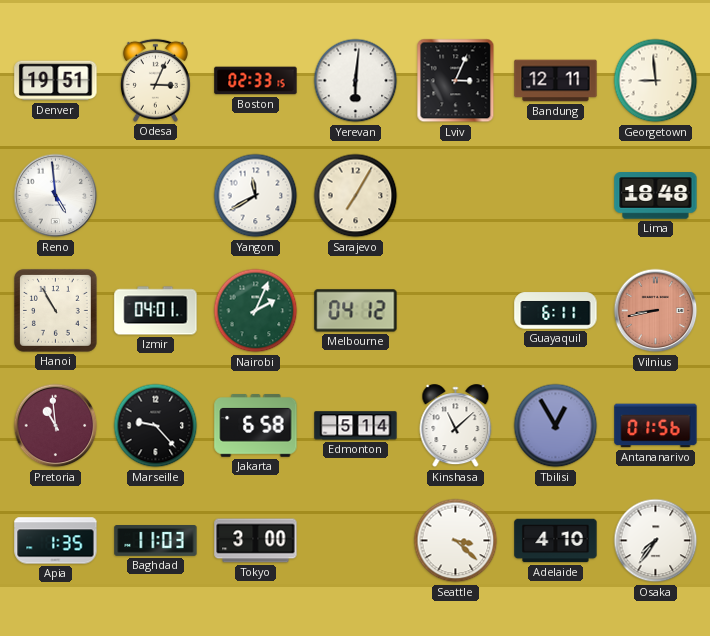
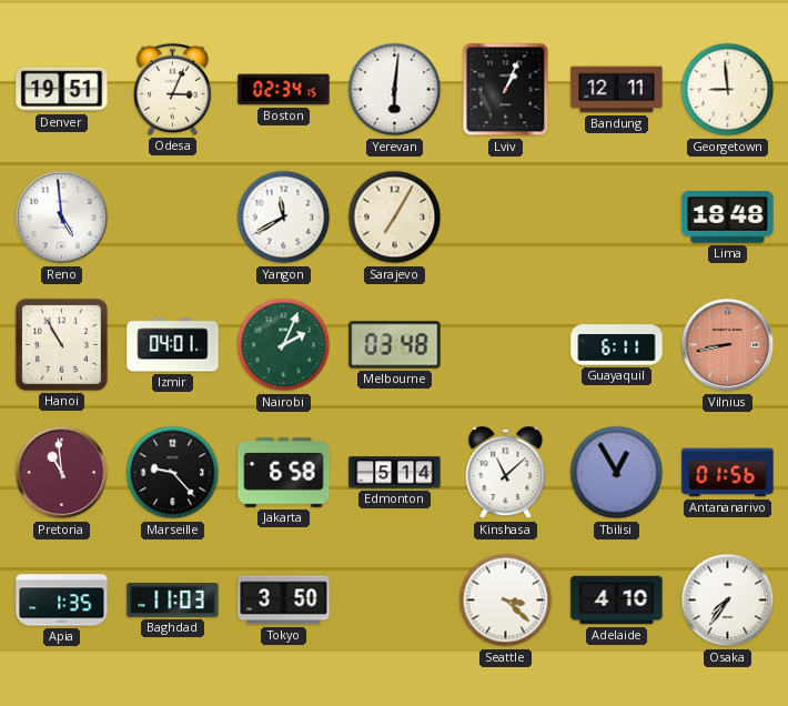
Boston: 02:33 -> 02:34 (284, 90)
Lviv: 3:04 -> 1:04 (506, 90)
Melbourne: 04:12 -> 03:48 (395, 345)
Tokyo: 3:00 -> 3:50 (284, 601)
